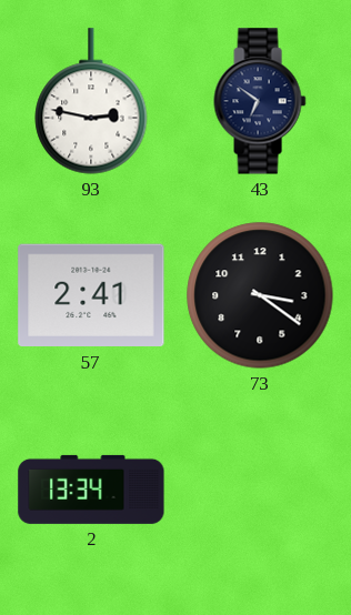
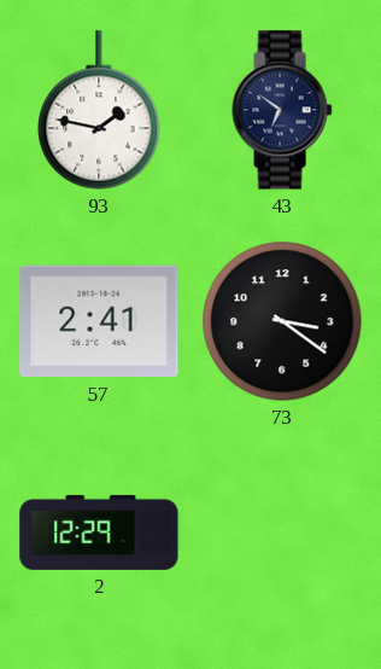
93: 2:47 -> 1:47 (99, 110)
2: 13:34 -> 12:29 (99, 533)
